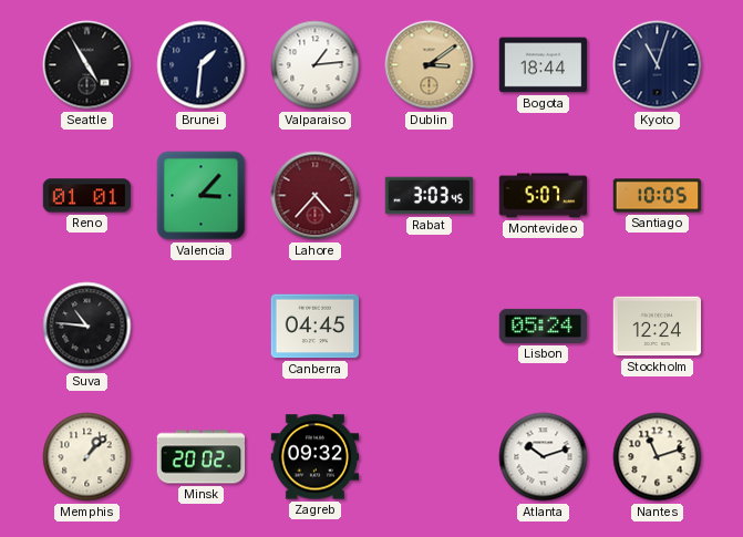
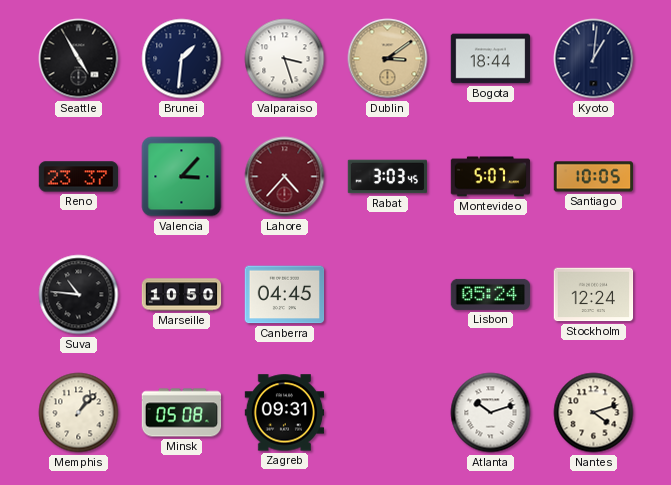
Valparaiso: 1:14 -> 3:27 (285, 59)
Kyoto: 11:03 -> 1:01 (594, 59)
Reno: 01:01 -> 23:37 (79, 177)
Marseille: none -> 10:50 (182, 295)
Minsk: 20:02 -> 05:08 (182, 413)
Zagreb: 09:32 -> 09:31 (285, 413)
Nantes: 11:12 -> 4:12 (594, 413)
